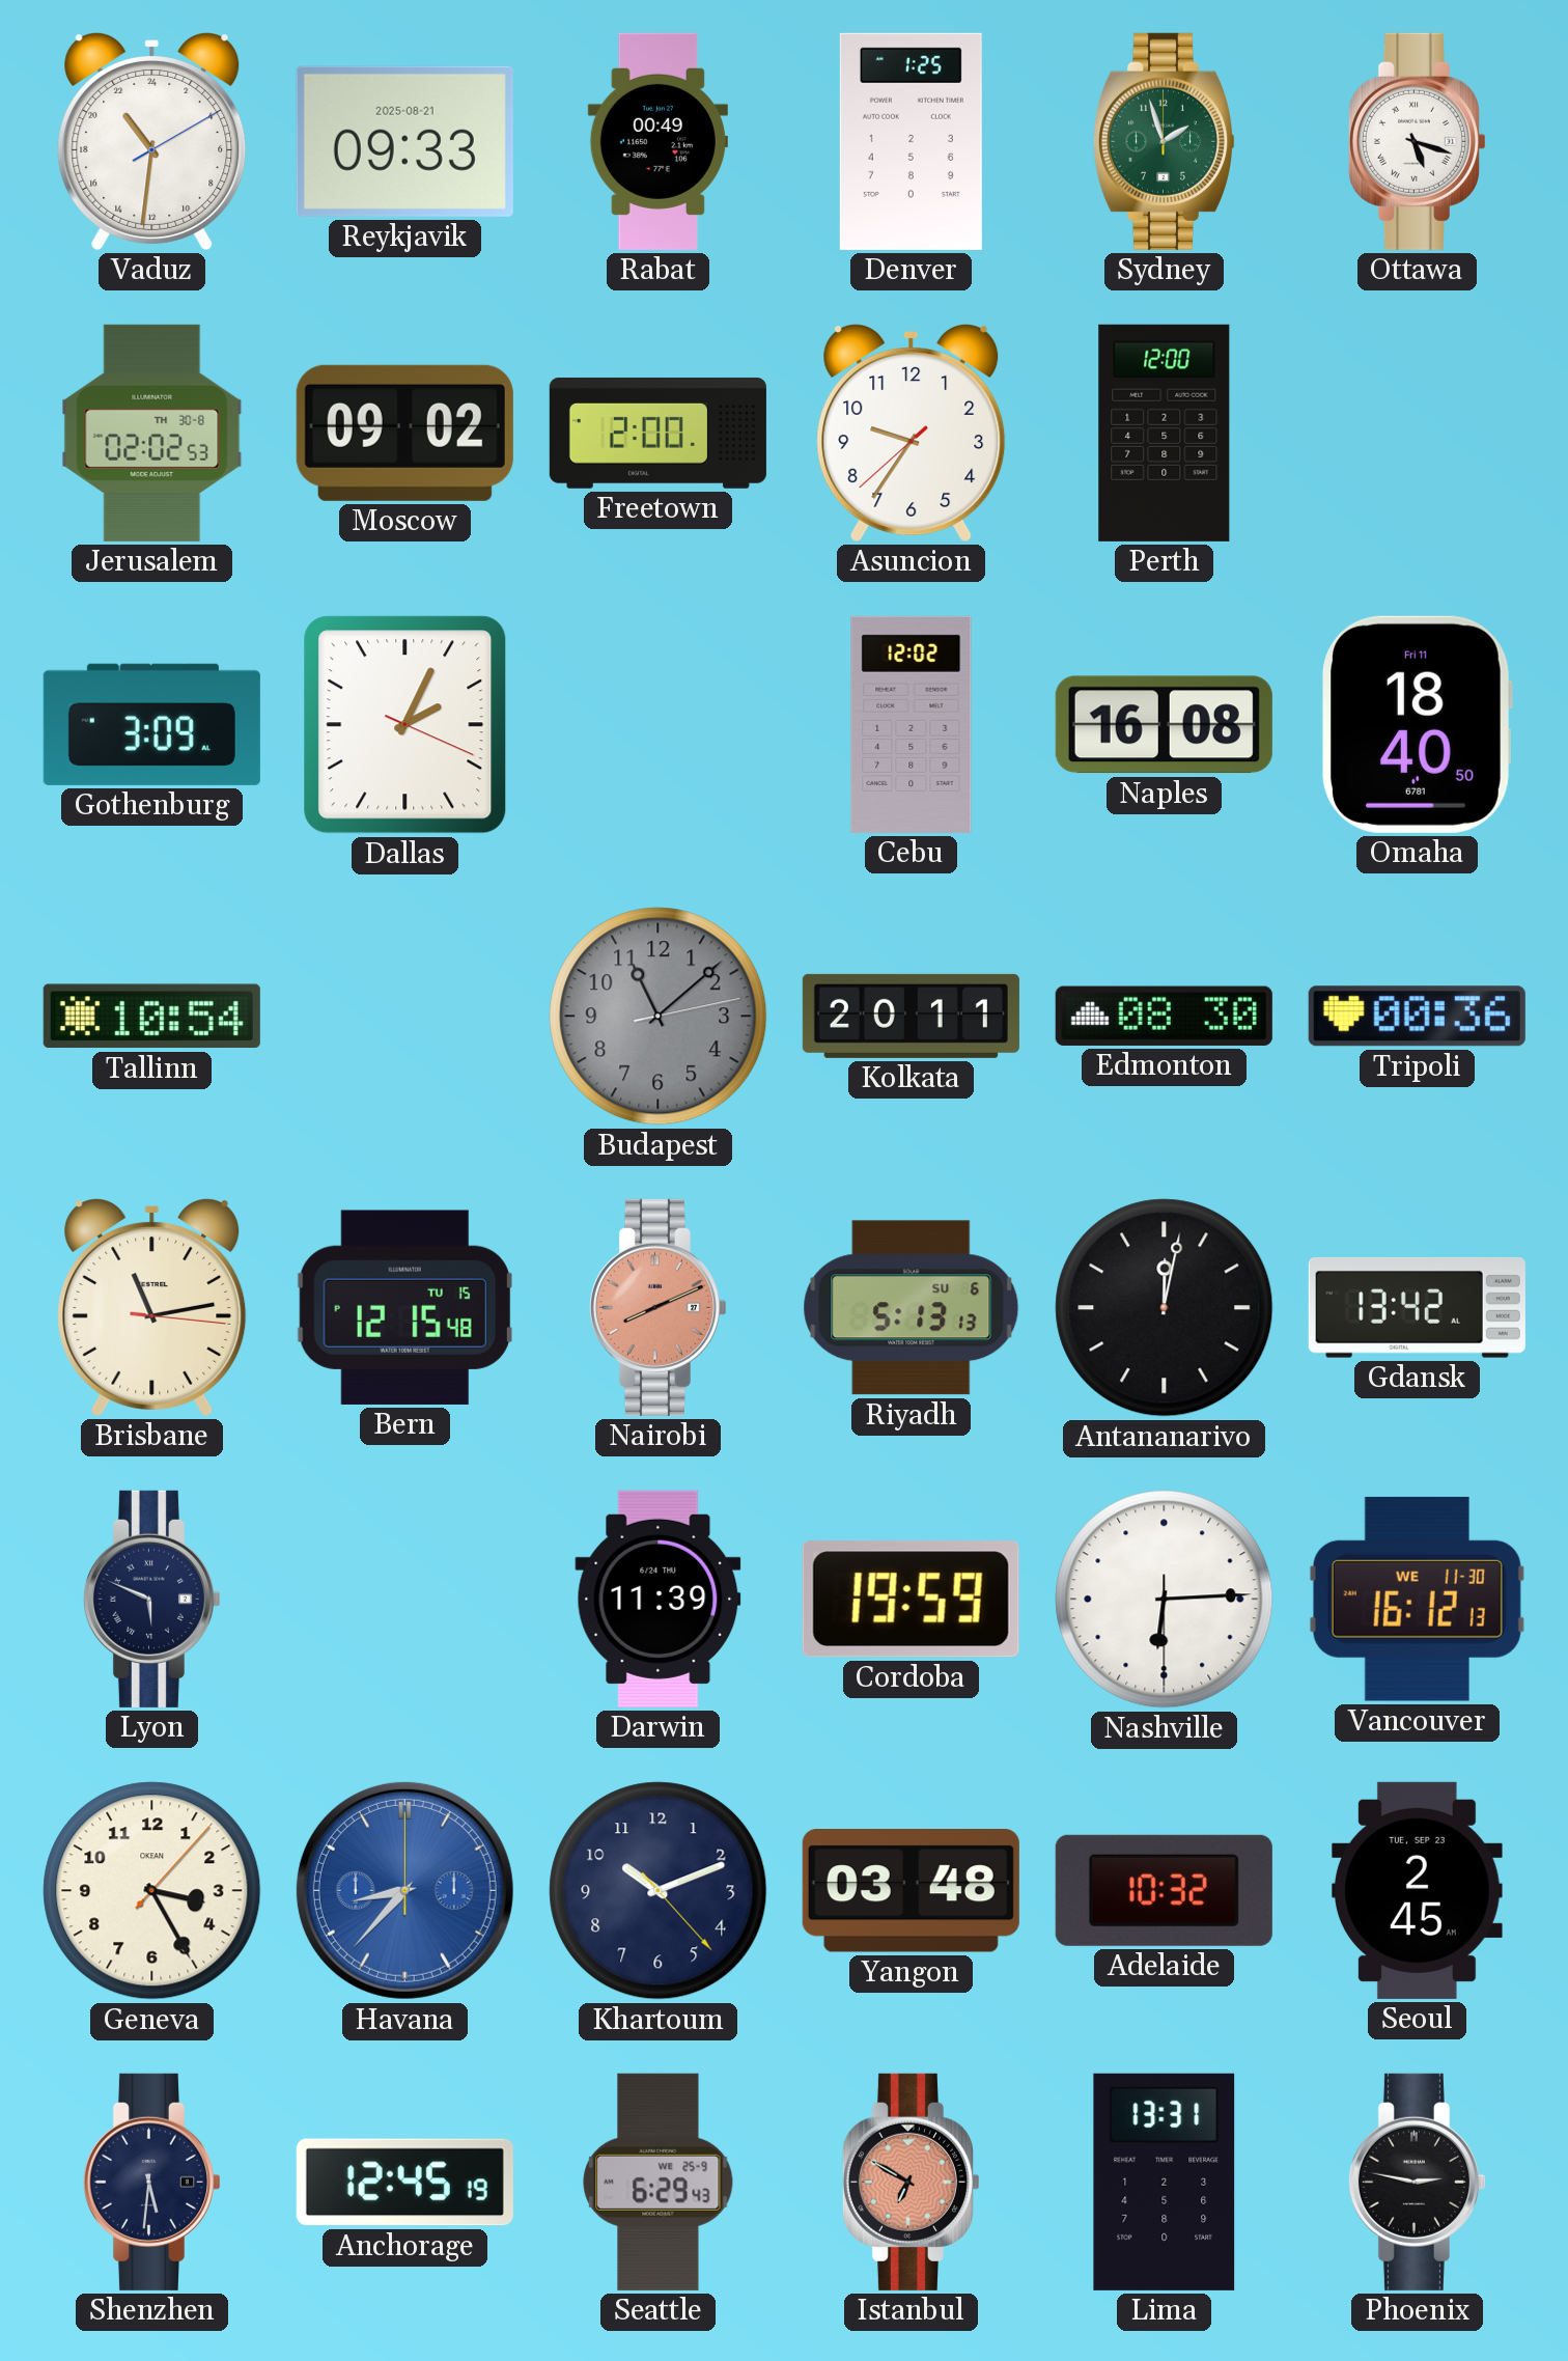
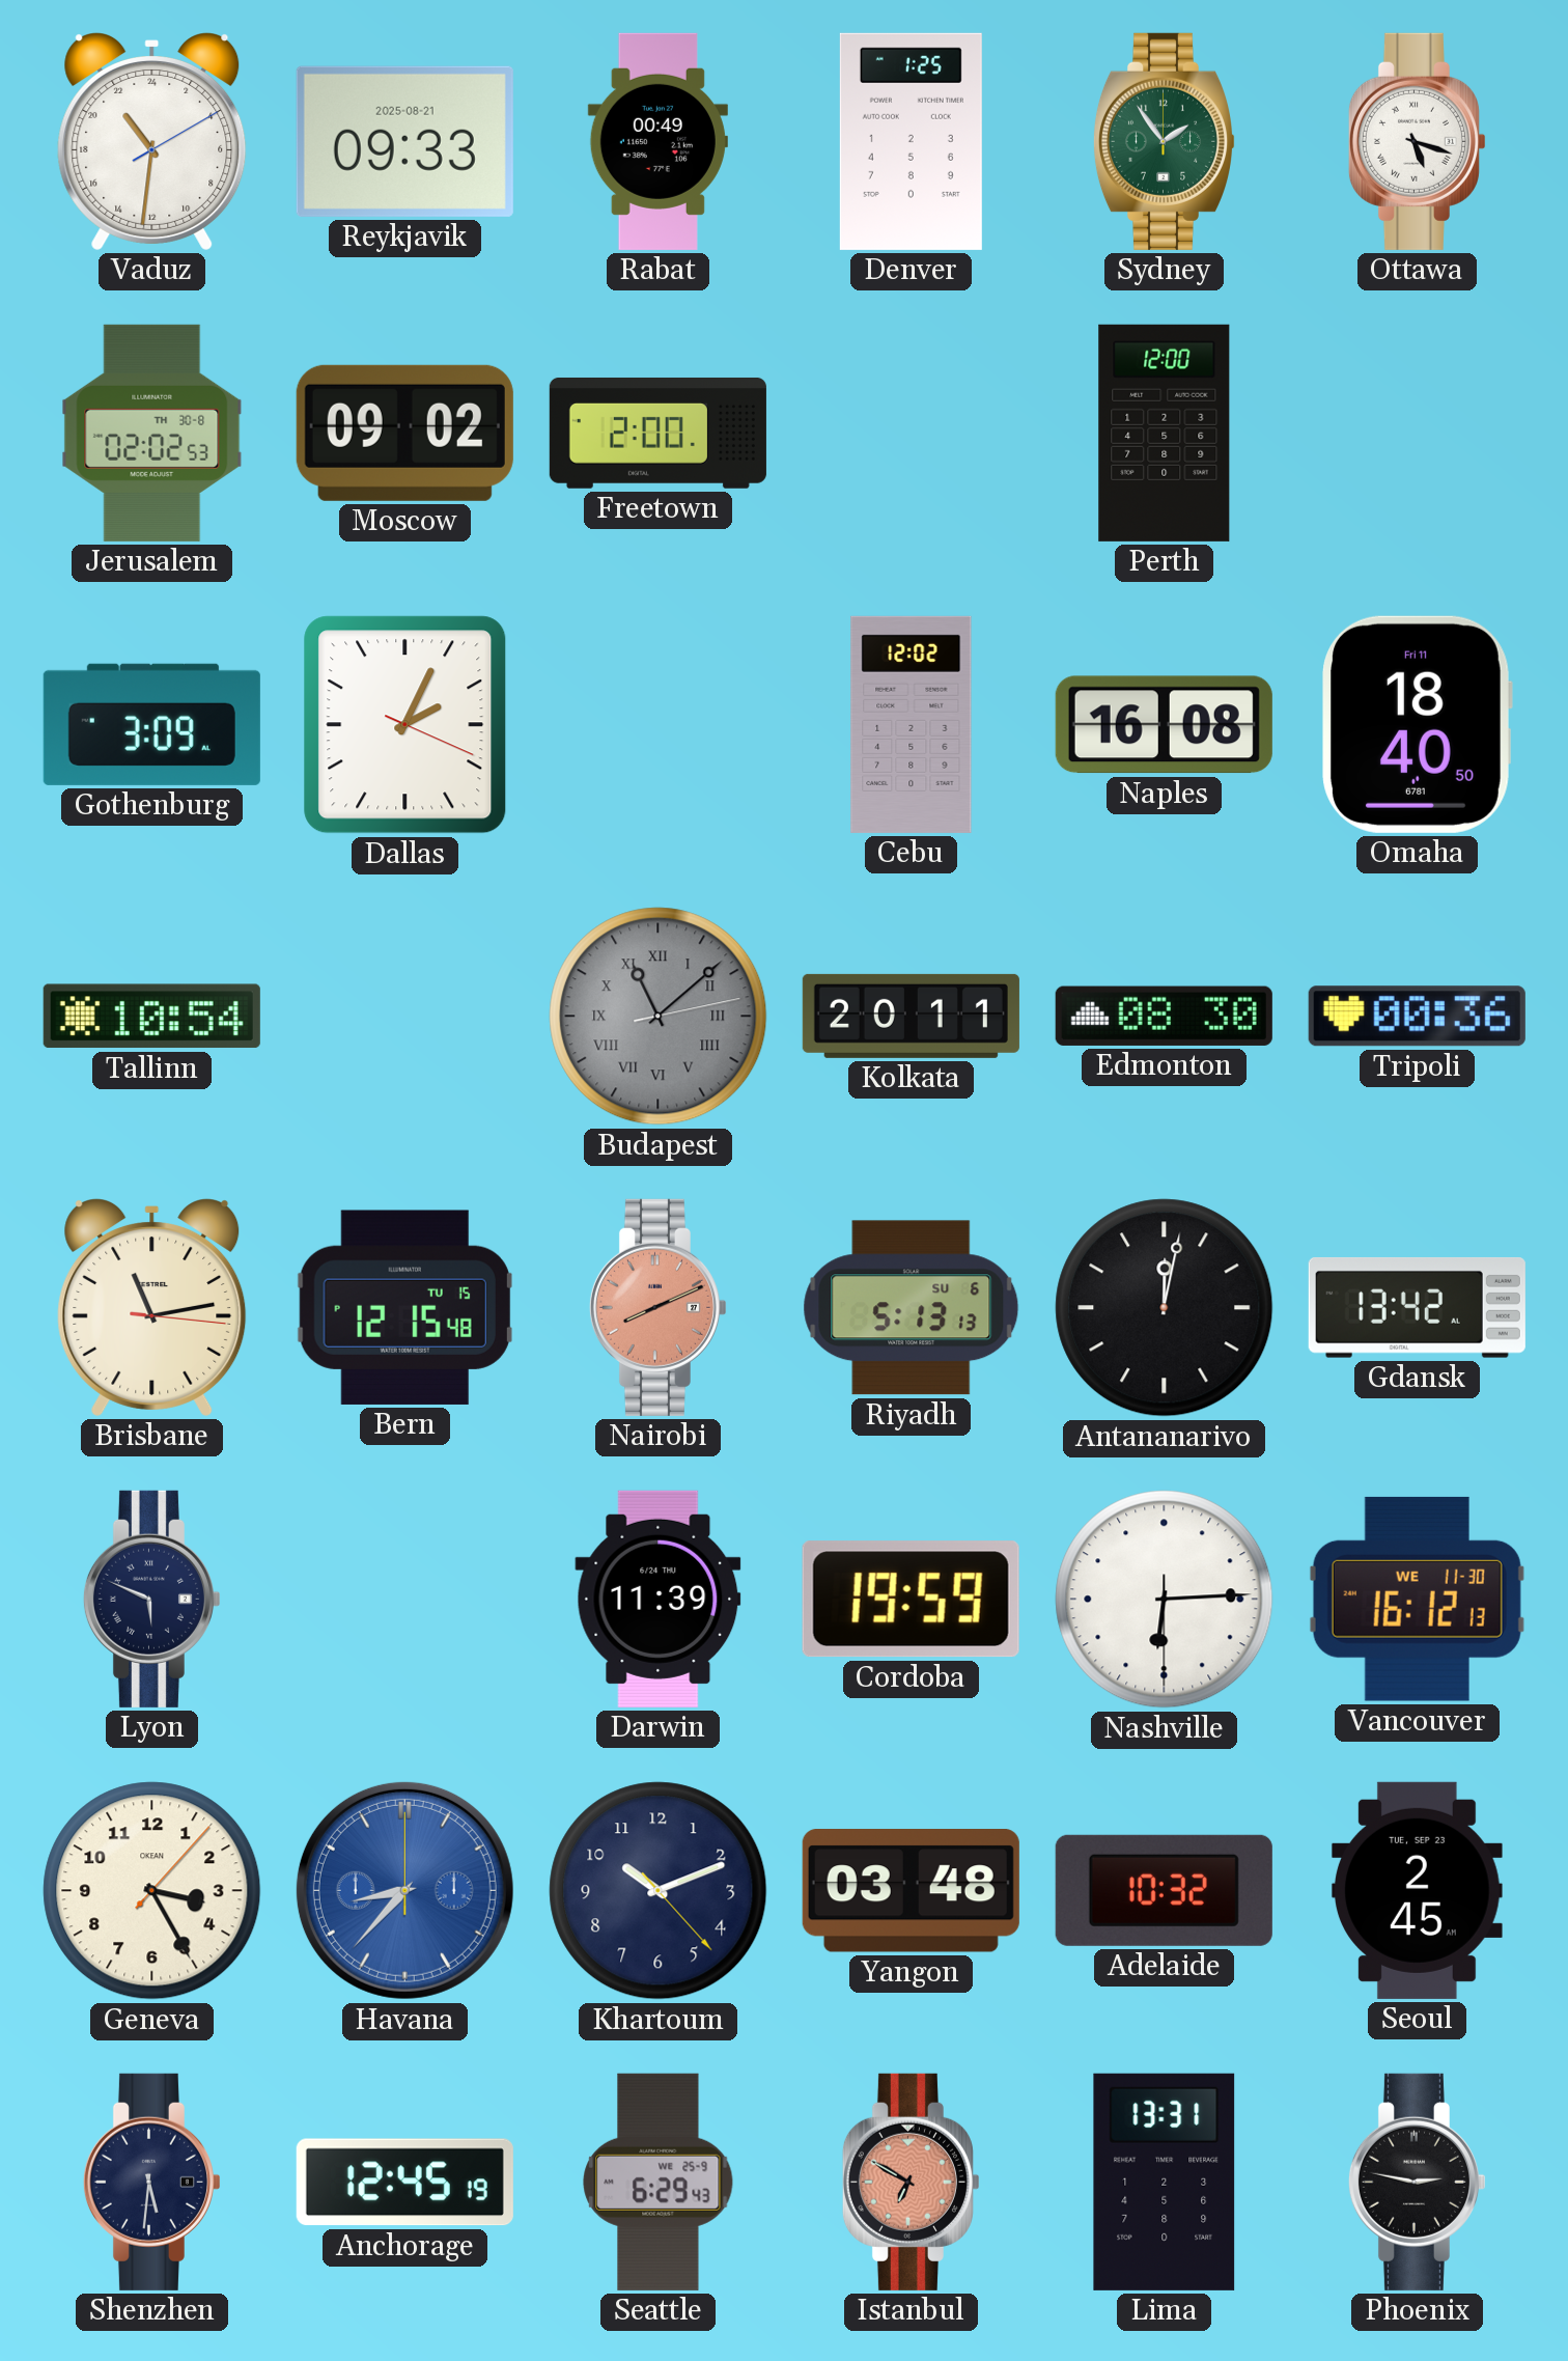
Sydney: 1:57 -> 1:54 (1165, 141)
Asuncion: 9:35 -> none (912, 434)
Budapest numerals: Arabic -> Roman (659, 1017)
